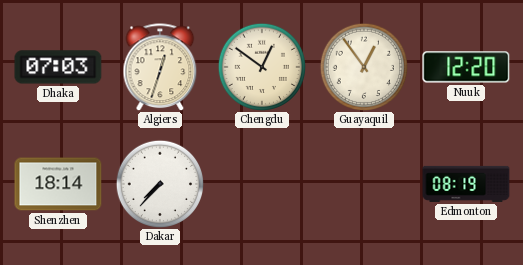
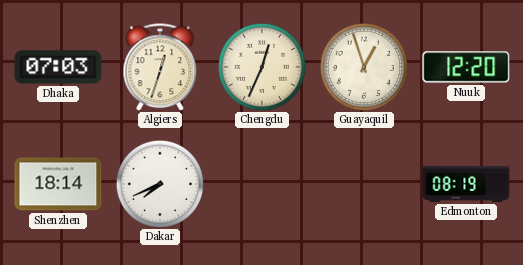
Chengdu: 12:51 -> 12:34 (261, 66)
Guayaquil: 12:54 -> 12:57 (363, 66)
Dakar: 7:37 -> 7:41 (159, 183)
